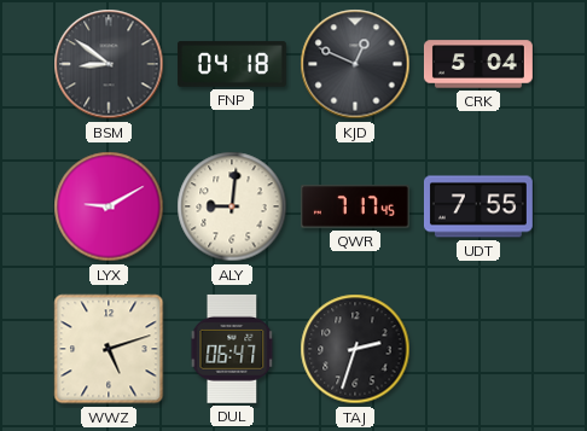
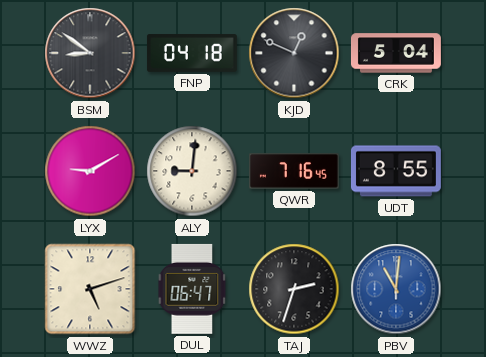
QWR: 7:17 -> 7:16 (294, 171)
UDT: 7:55 -> 8:55 (396, 171)
PBV: none -> 11:01 (396, 289)
